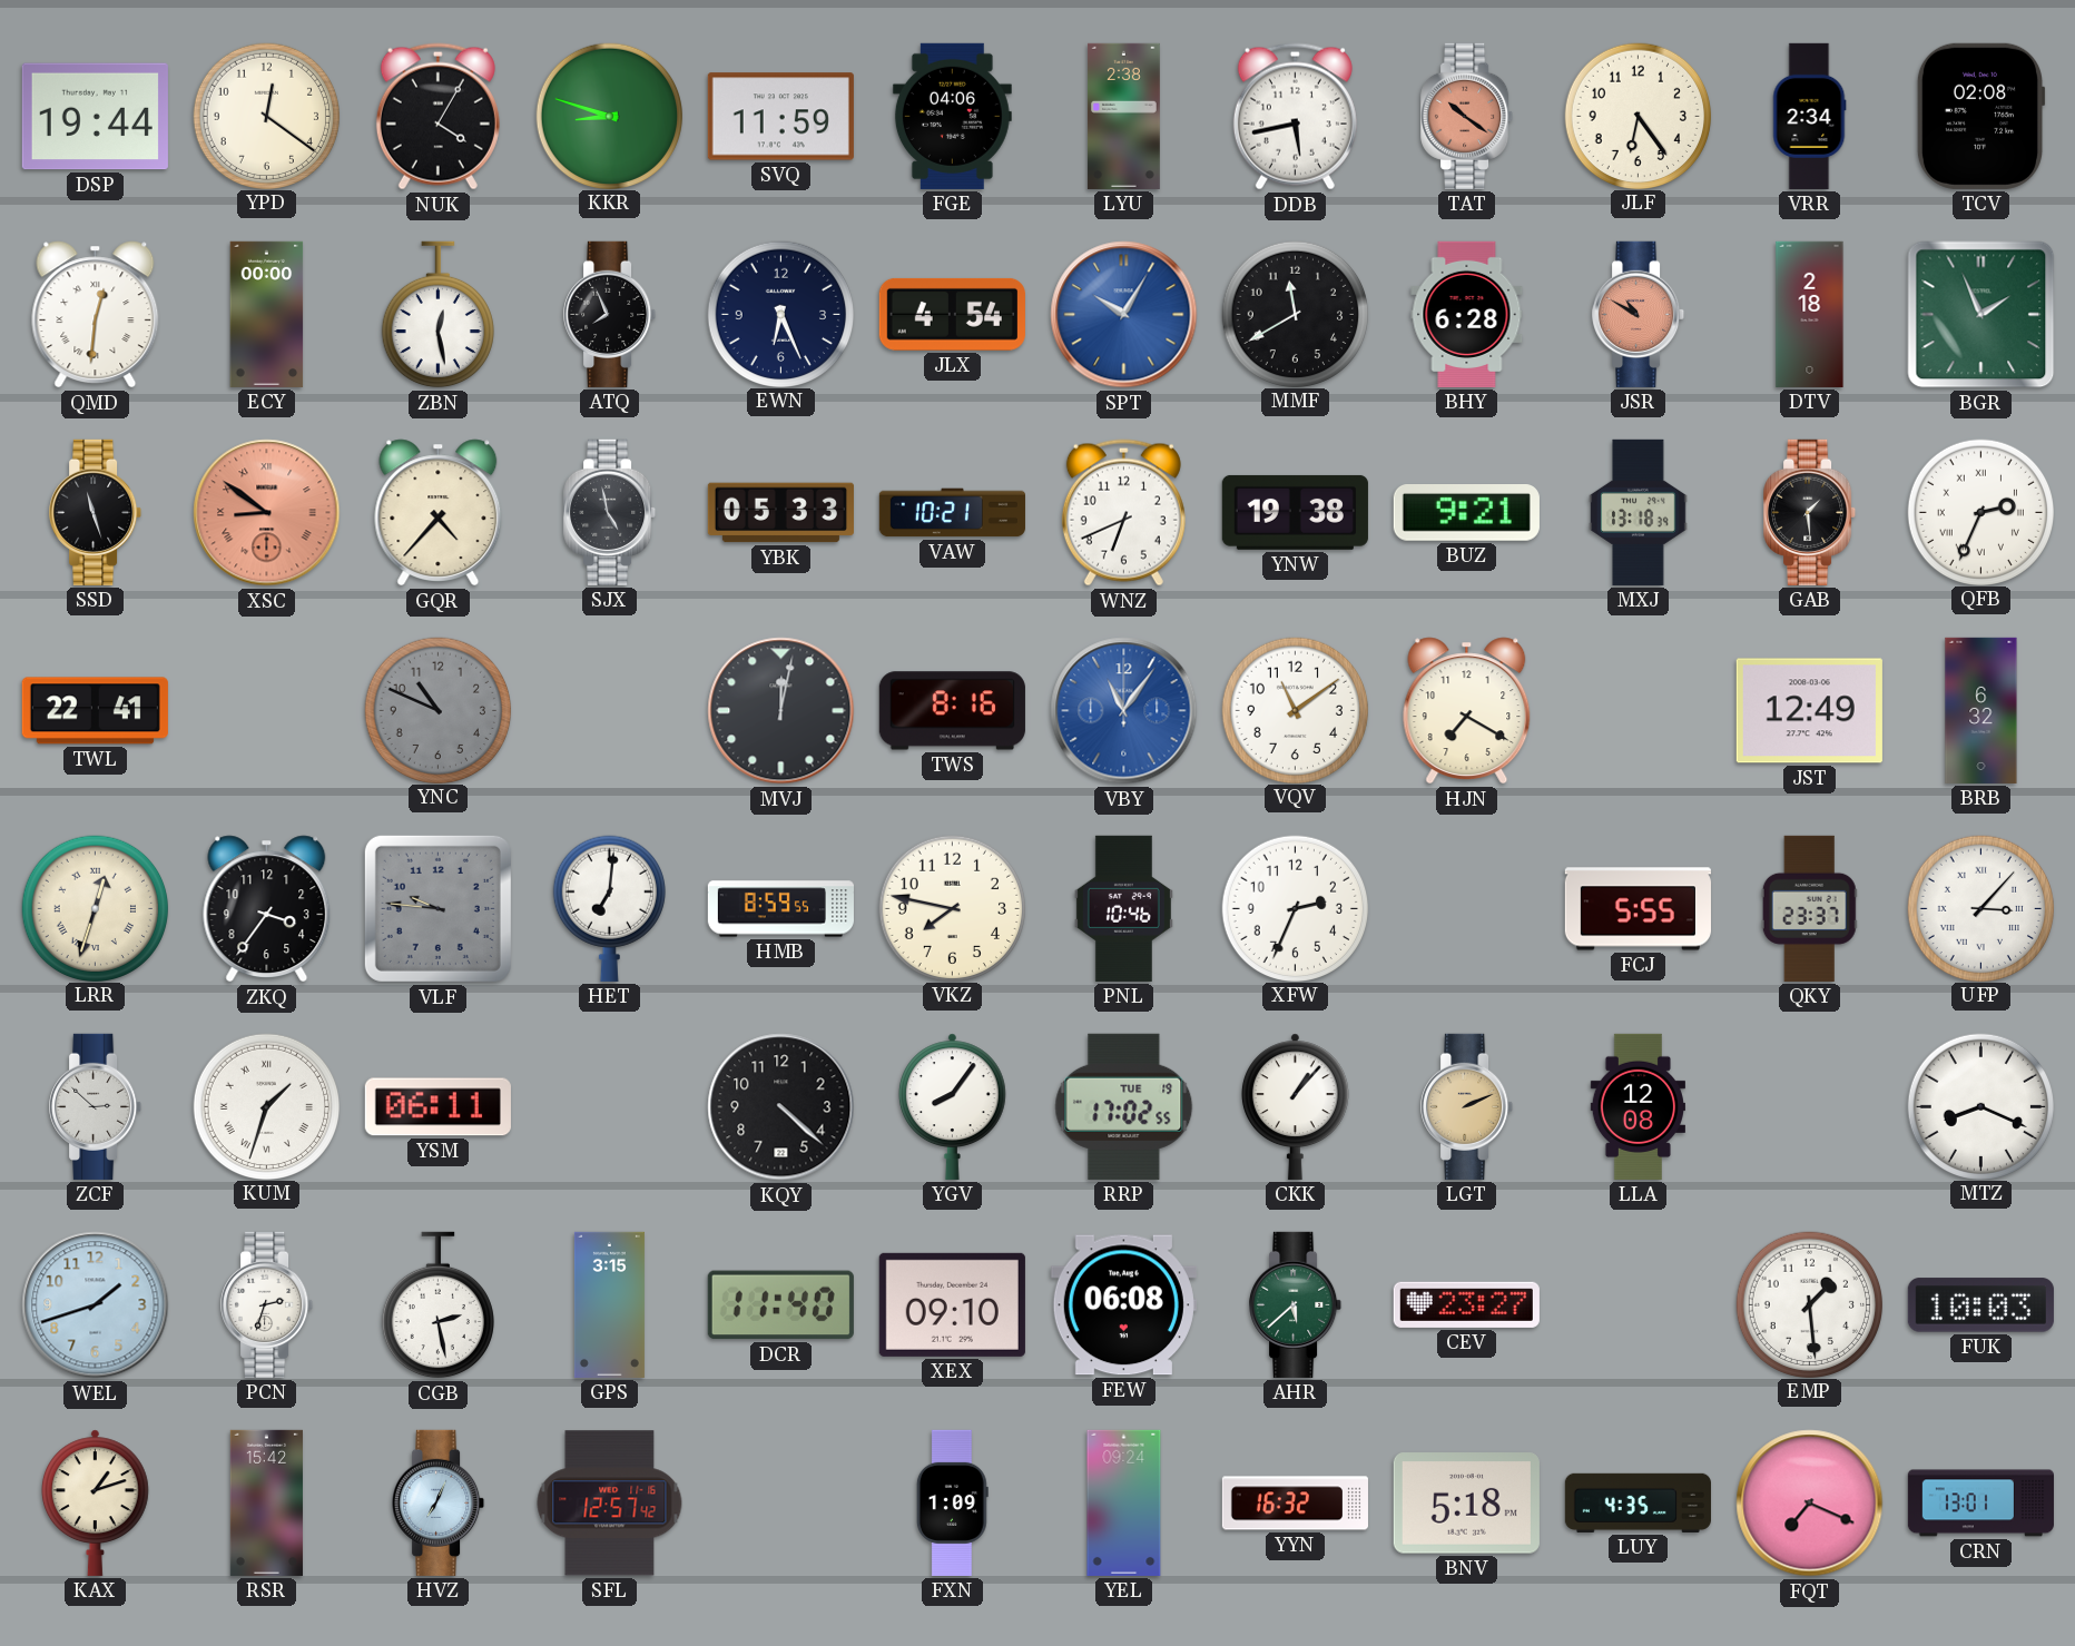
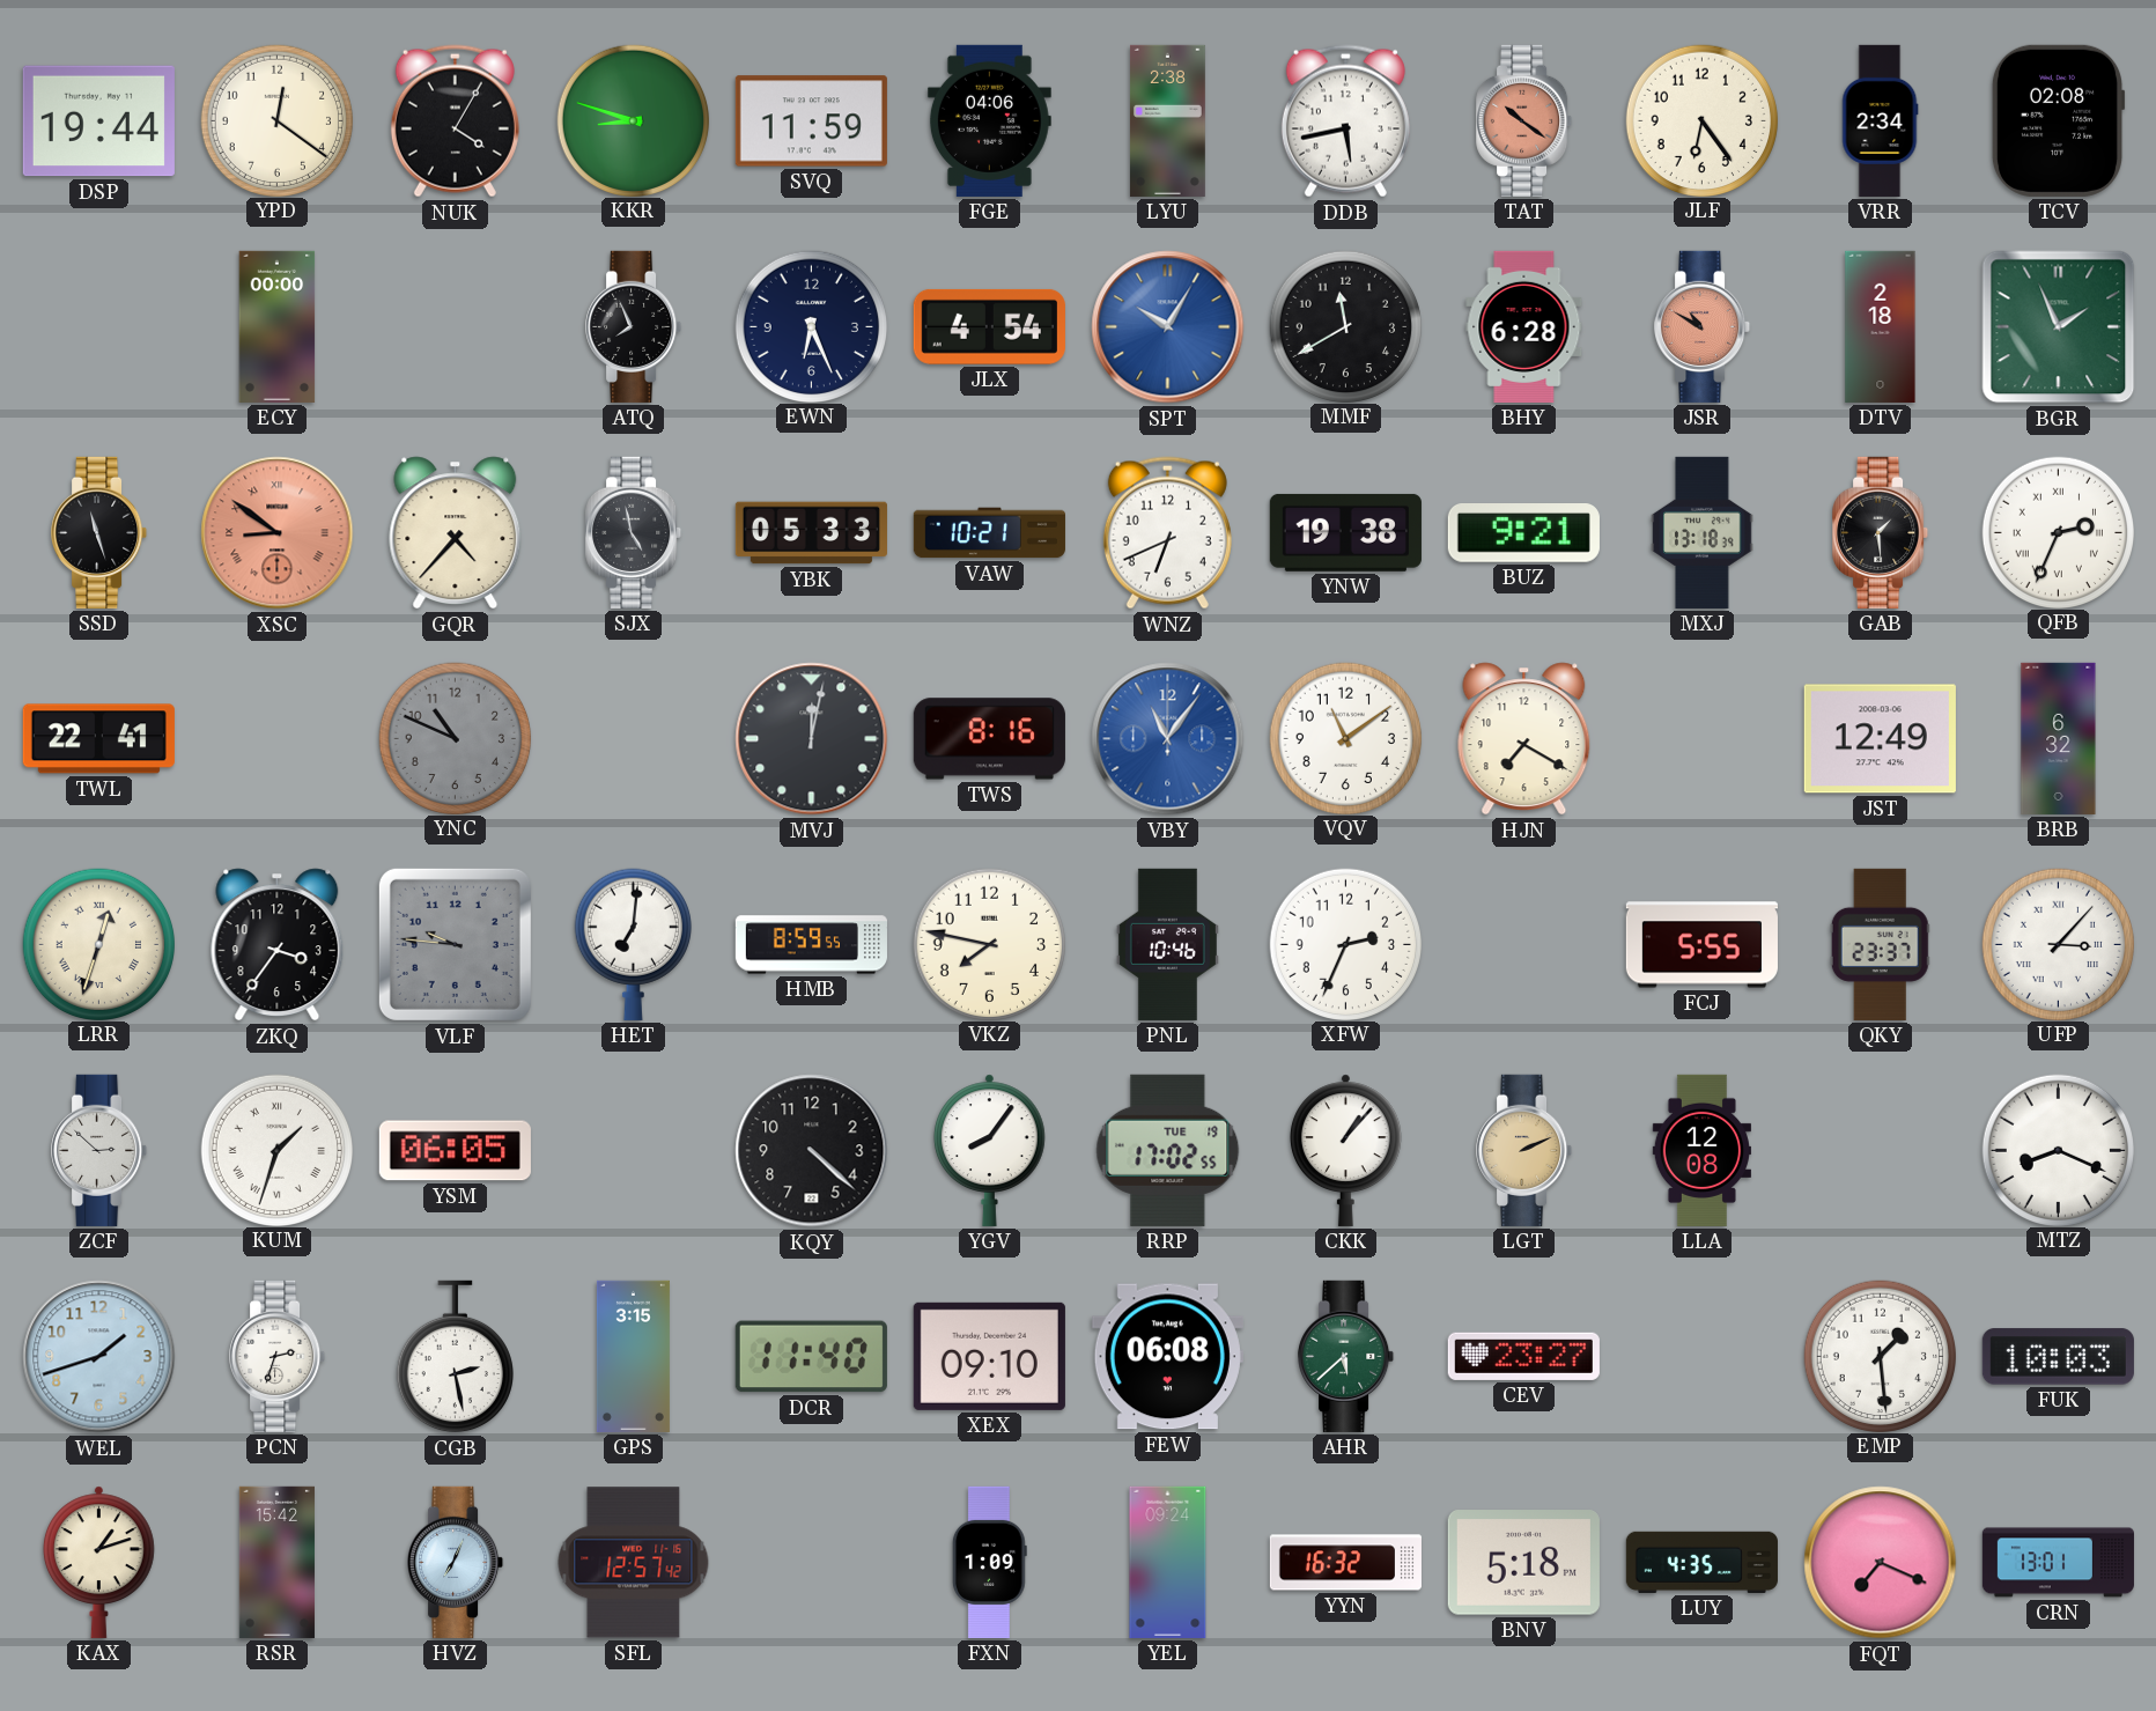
QMD: 12:31 -> none (96, 315)
ZBN: 12:28 -> none (437, 315)
YSM: 06:11 -> 06:05 (455, 1151)
